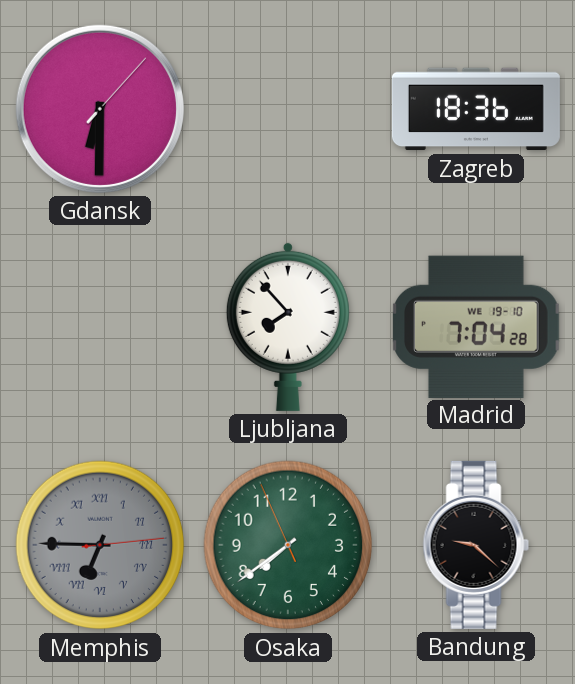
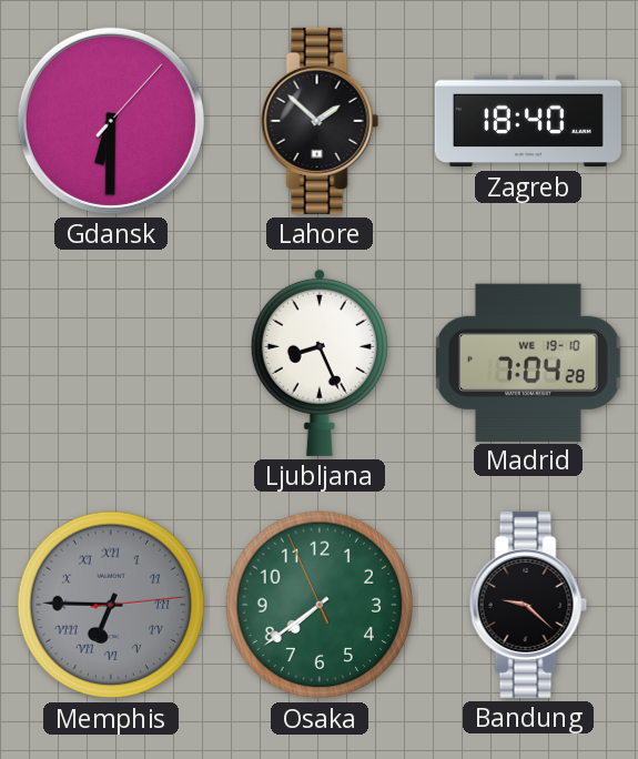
Lahore: none -> 1:52 (320, 121)
Zagreb: 18:36 -> 18:40 (528, 121)
Ljubljana: 7:53 -> 8:26 (320, 362)
